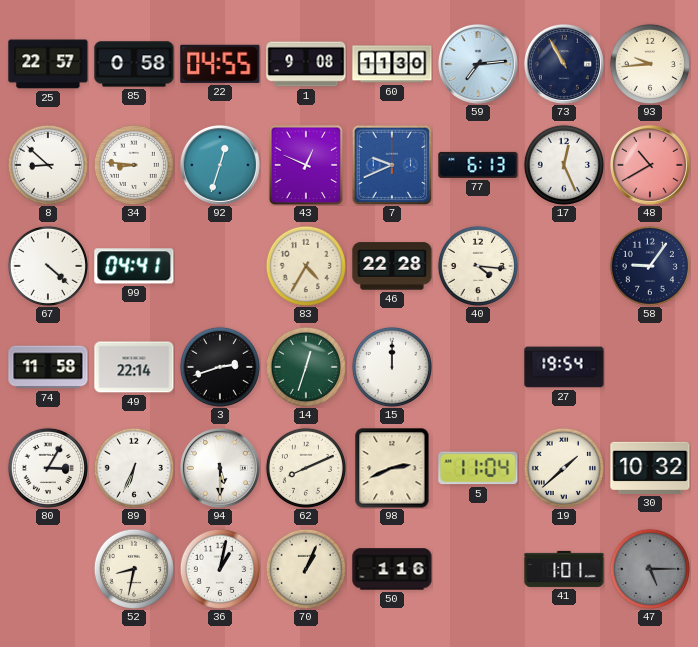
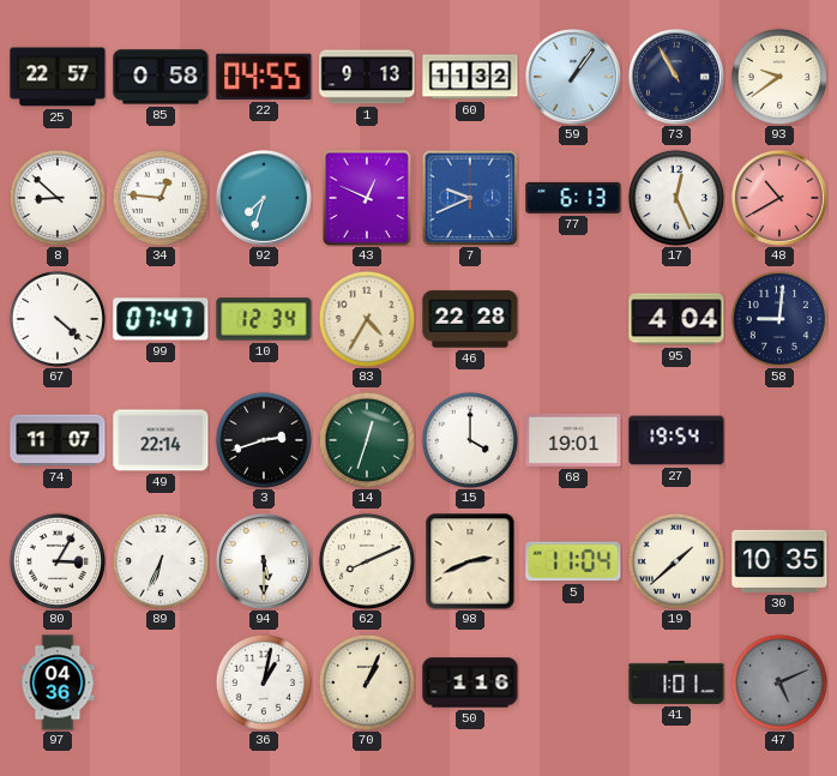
1: 9:08 -> 9:13 (367, 77)
60: 11:30 -> 11:32 (470, 77)
59: 7:14 -> 1:06 (573, 77)
93: 9:44 -> 9:39 (779, 77)
34: 8:46 -> 12:46 (161, 198)
92: 12:33 -> 7:33 (264, 198)
99: 04:41 -> 07:47 (161, 319)
10: none -> 12:34 (264, 319)
40: 4:16 -> none (478, 266)
95: none -> 4:04 (676, 319)
58: 9:06 -> 9:01 (779, 319)
74: 11:58 -> 11:07 (58, 440)
15: 12:00 -> 4:00 (470, 440)
68: none -> 19:01 (573, 440)
30: 10:32 -> 10:35 (779, 561)
97: none -> 04:36 (58, 682)
52: 8:32 -> none (134, 569)
47: 5:15 -> 5:11 (779, 682)
